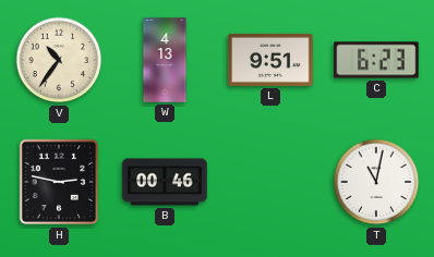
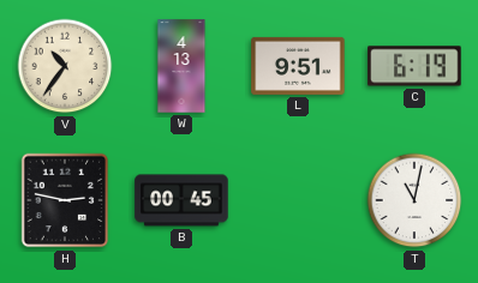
C: 6:23 -> 6:19 (414, 66)
B: 00:46 -> 00:45 (181, 200)
